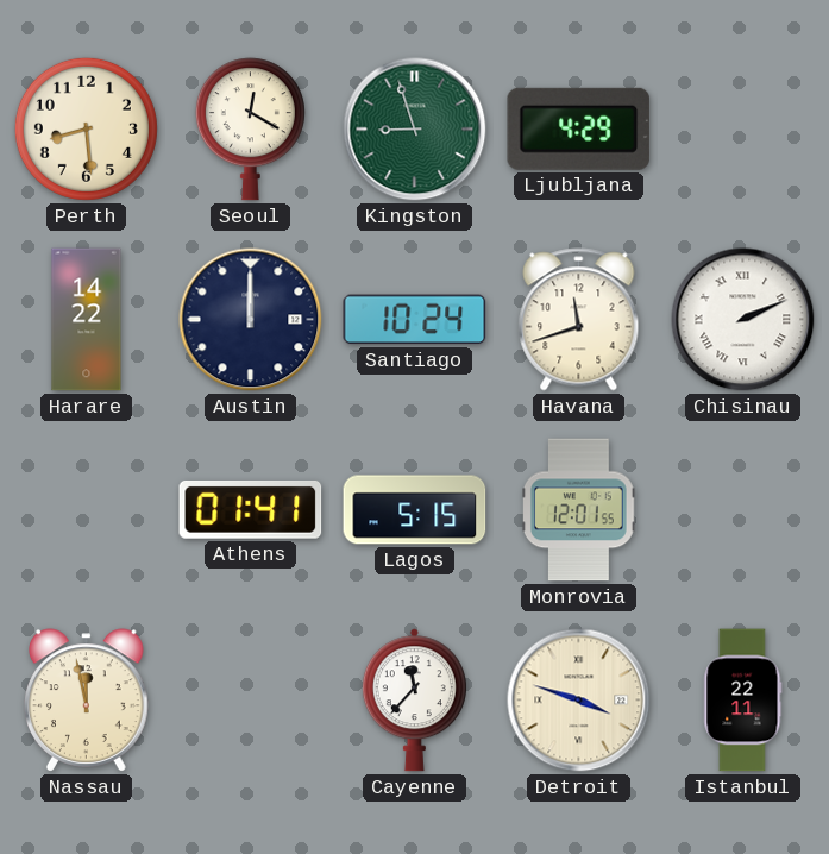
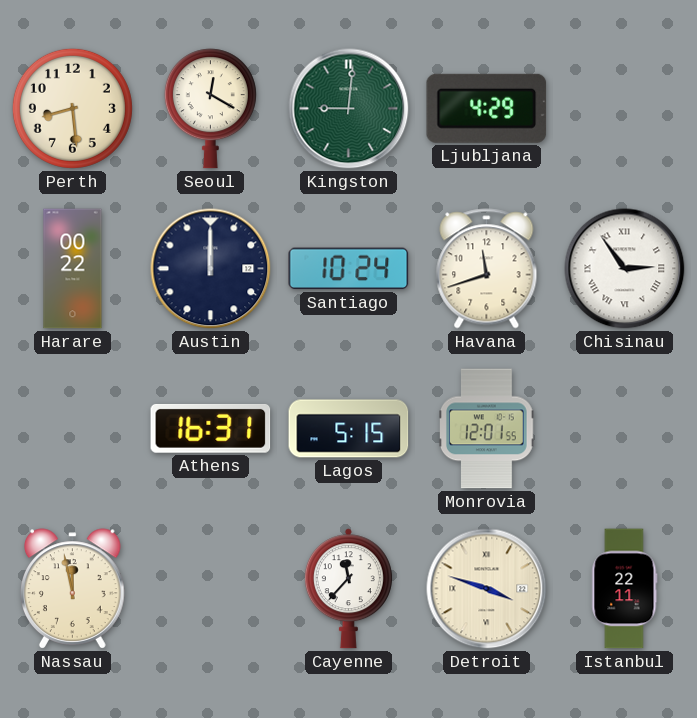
Kingston: 8:57 -> 9:01 (349, 109)
Harare: 14:22 -> 00:22 (73, 269)
Chisinau: 2:11 -> 2:54 (625, 269)
Athens: 01:41 -> 16:31 (211, 429)
